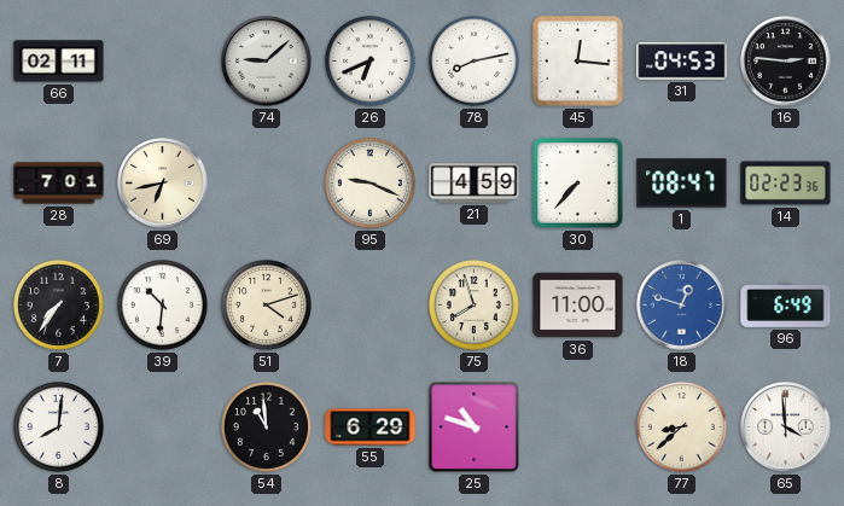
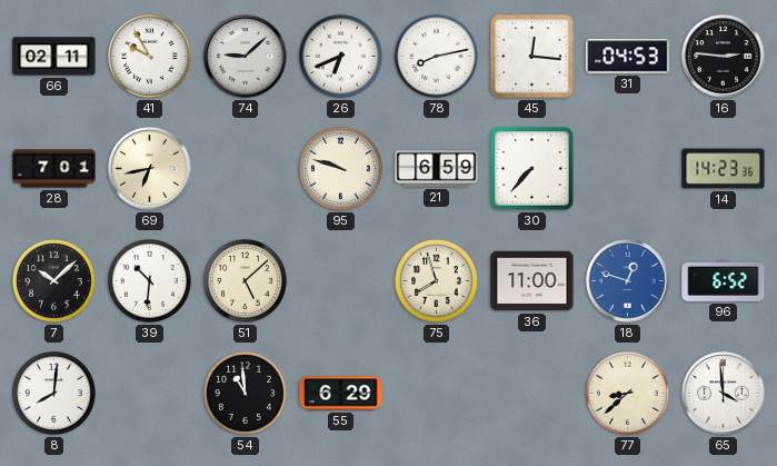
41: none -> 9:55 (149, 56)
95: 9:19 -> 9:48 (340, 168)
21: 4:59 -> 6:59 (437, 169)
1: 08:47 -> none (682, 184)
14: 02:23 -> 14:23 (724, 169)
7: 7:36 -> 10:08 (53, 280)
51: 4:12 -> 5:08 (245, 280)
96: 6:49 -> 6:52 (724, 280)
25: 10:48 -> none (475, 428)
